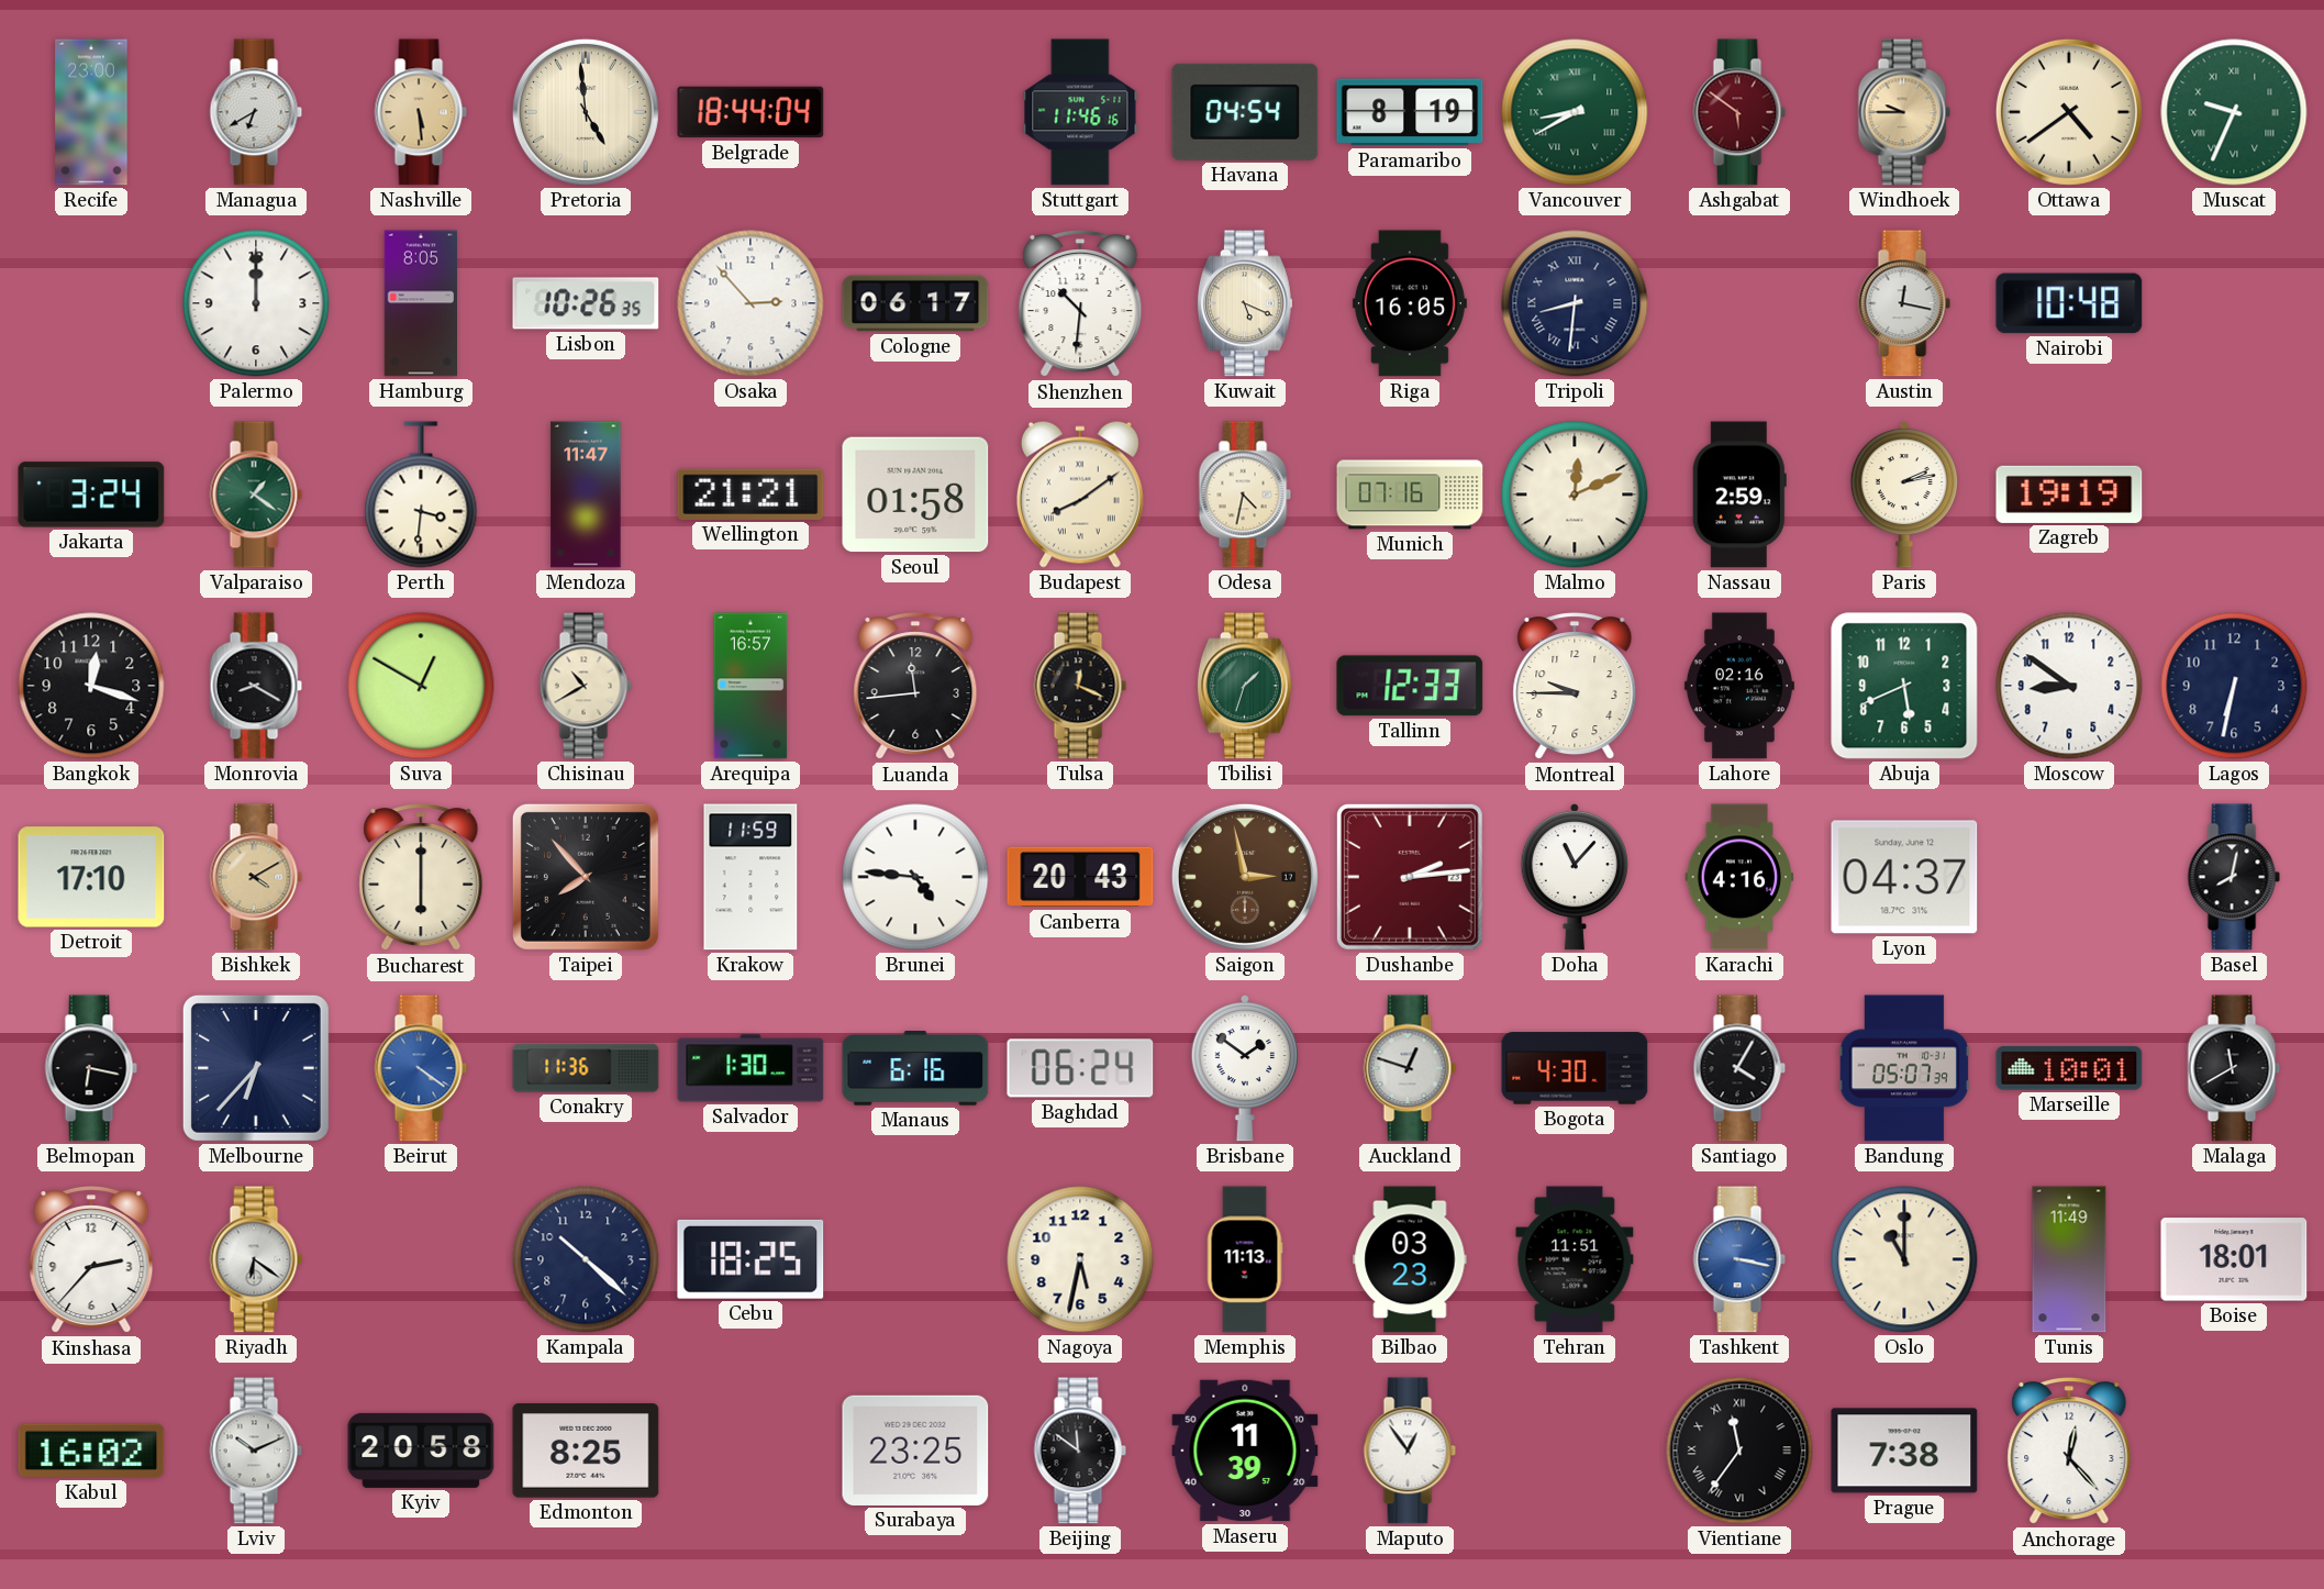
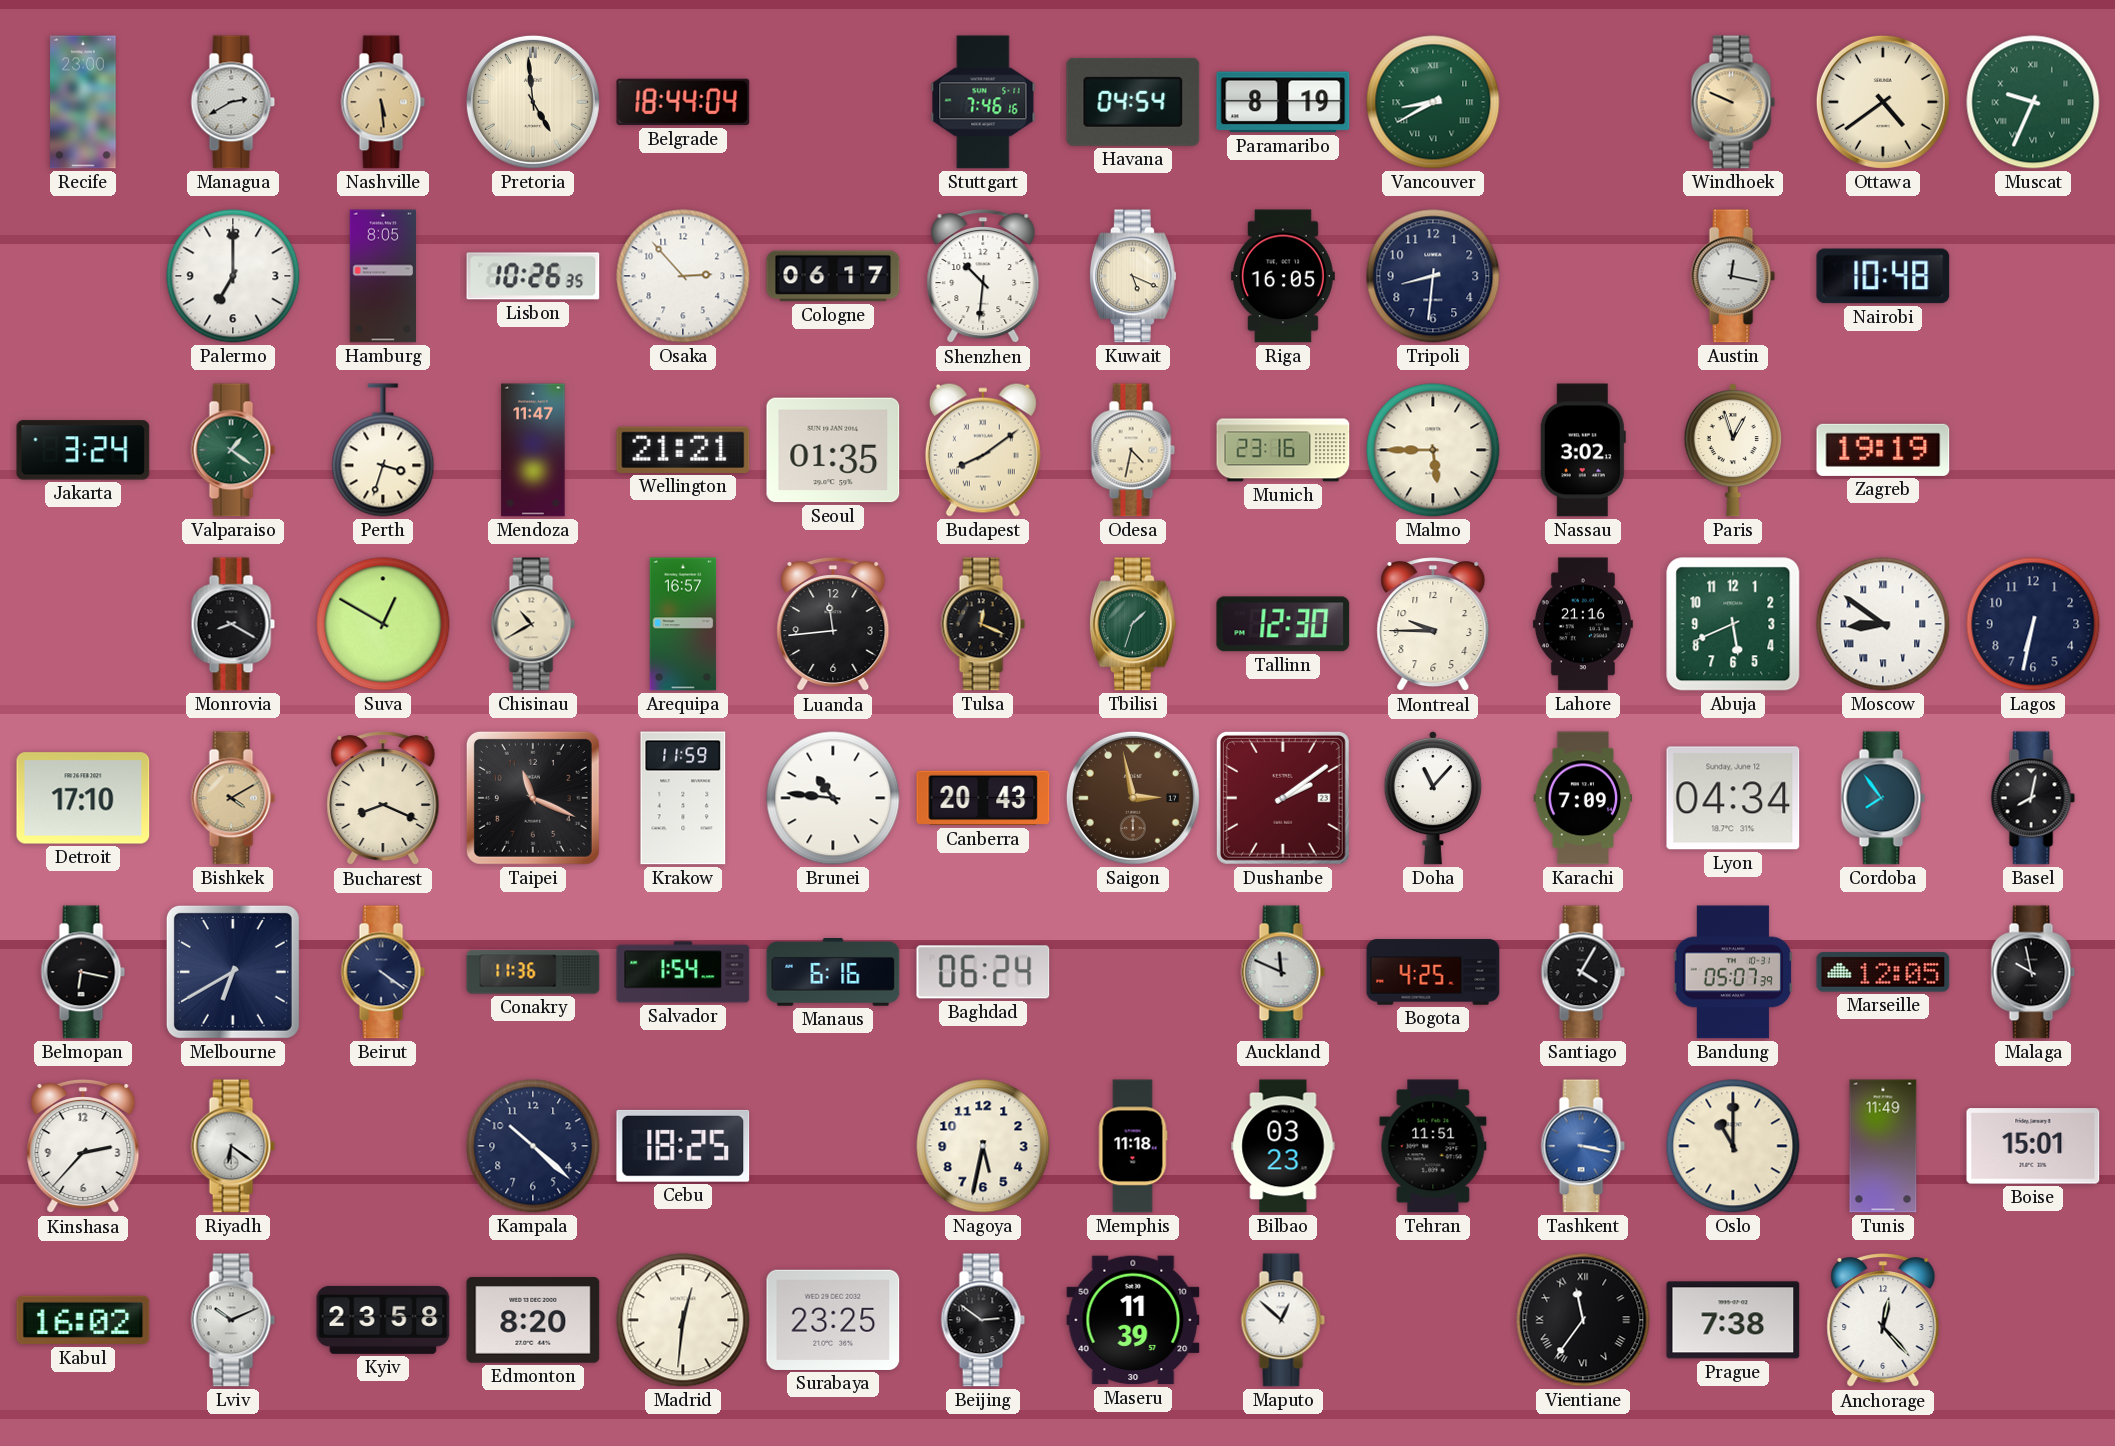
Managua: 6:40 -> 2:40 (233, 102)
Stuttgart: 11:46 -> 7:46 (983, 102)
Ashgabat: 5:51 -> none (1739, 112)
Windhoek: 9:45 -> 9:49 (1733, 102)
Palermo: 12:00 -> 7:00 (233, 276)
Tripoli numerals: Roman -> Arabic (1433, 276)
Perth: 3:31 -> 3:33 (383, 450)
Seoul: 01:58 -> 01:35 (833, 450)
Munich: 07:16 -> 23:16 (1283, 450)
Malmo: 12:11 -> 5:45 (1433, 450)
Nassau: 2:59 -> 3:02 (1583, 450)
Paris: 2:13 -> 12:57 (1733, 450)
Bangkok: 12:18 -> none (91, 686)
Tallinn: 12:33 -> 12:30 (1283, 624)
Lahore: 02:16 -> 21:16 (1583, 624)
Moscow numerals: Arabic -> Roman (1883, 624)
Bucharest: 6:00 -> 8:19 (383, 799)
Taipei: 7:53 -> 11:19 (533, 798)
Brunei: 4:46 -> 10:46 (833, 798)
Dushanbe: 2:14 -> 2:09 (1283, 798)
Karachi: 4:16 -> 7:09 (1583, 798)
Lyon: 04:37 -> 04:34 (1733, 798)
Cordoba: none -> 7:54 (1883, 798)
Melbourne: 6:37 -> 6:40 (233, 972)
Beirut dial: blue -> navy (383, 972)
Salvador: 1:30 -> 1:54 (683, 972)
Brisbane: 1:51 -> none (1245, 1068)
Auckland: 12:48 -> 11:49 (1283, 972)
Bogota: 4:30 -> 4:25 (1433, 972)
Marseille: 10:01 -> 12:05 (1883, 972)
Malaga: 11:40 -> 9:58 (2033, 972)
Memphis: 11:13 -> 11:18 (1133, 1146)
Boise: 18:01 -> 15:01 (2033, 1146)
Kyiv: 20:58 -> 23:58 (383, 1320)
Edmonton: 8:25 -> 8:20 (533, 1320)
Madrid: none -> 12:31 (683, 1320)
Beijing: 11:51 -> 2:51 (983, 1320)
Maputo: 12:54 -> 12:52 (1283, 1320)
